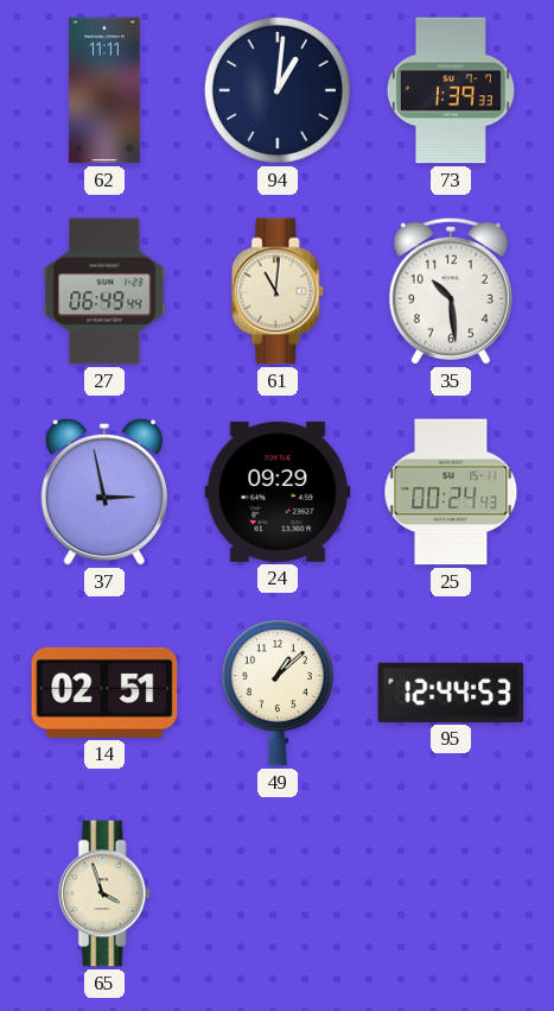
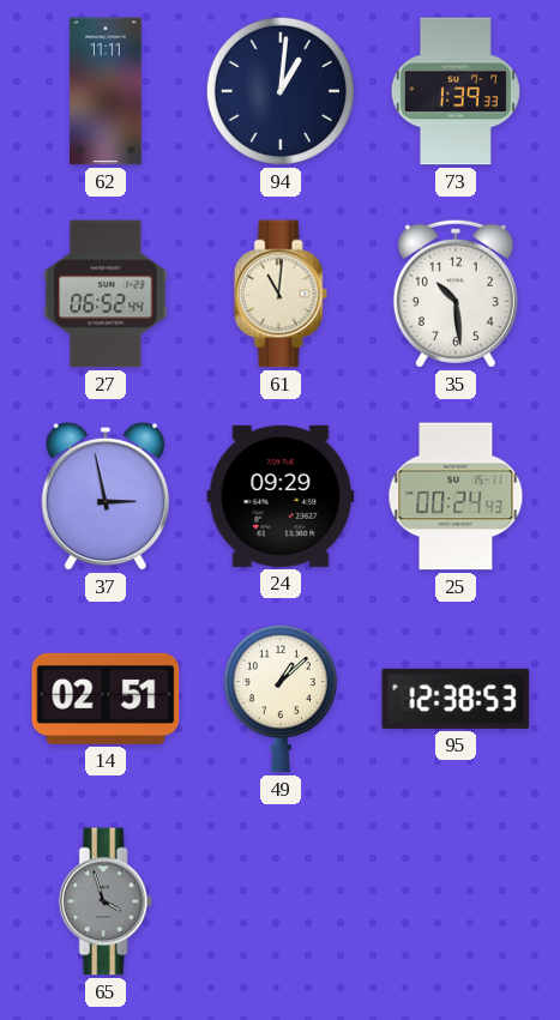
27: 06:49 -> 06:52 (106, 294)
95: 12:44 -> 12:38 (456, 699)
65 dial: cream -> grey (106, 901)
